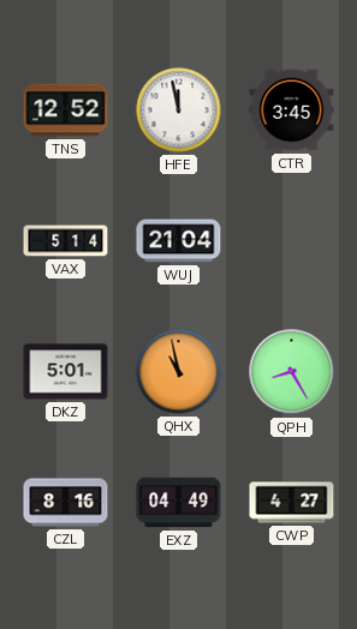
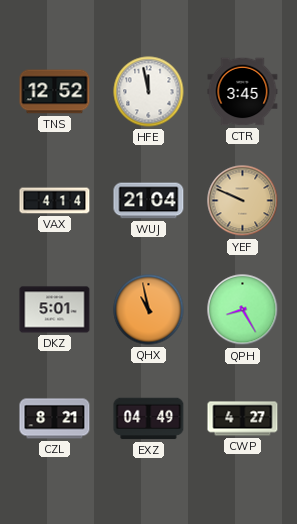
VAX: 5:14 -> 4:14 (55, 201)
YEF: none -> 9:49 (243, 201)
CZL: 8:16 -> 8:21 (55, 419)
